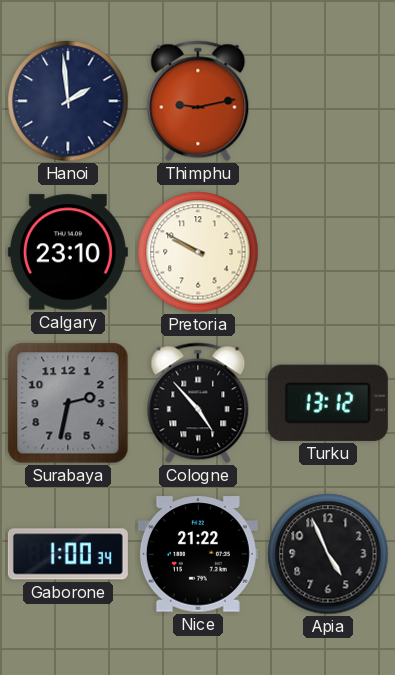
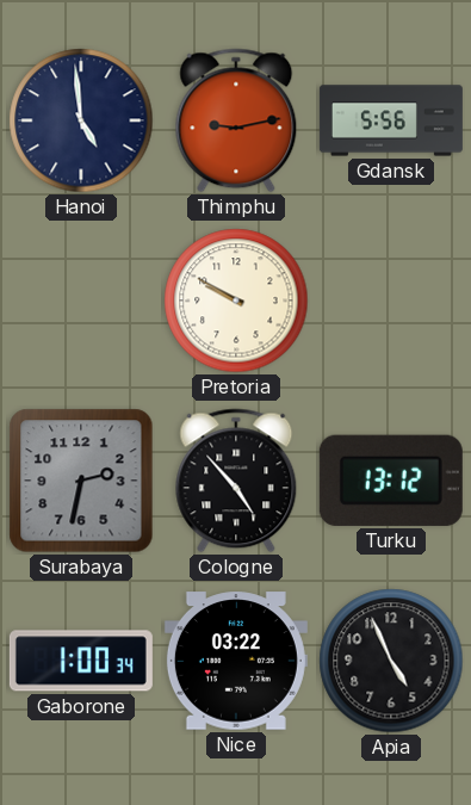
Hanoi: 1:59 -> 4:59 (81, 120)
Gdansk: none -> 5:56 (391, 120)
Calgary: 23:10 -> none (68, 252)
Nice: 21:22 -> 03:22 (236, 661)
